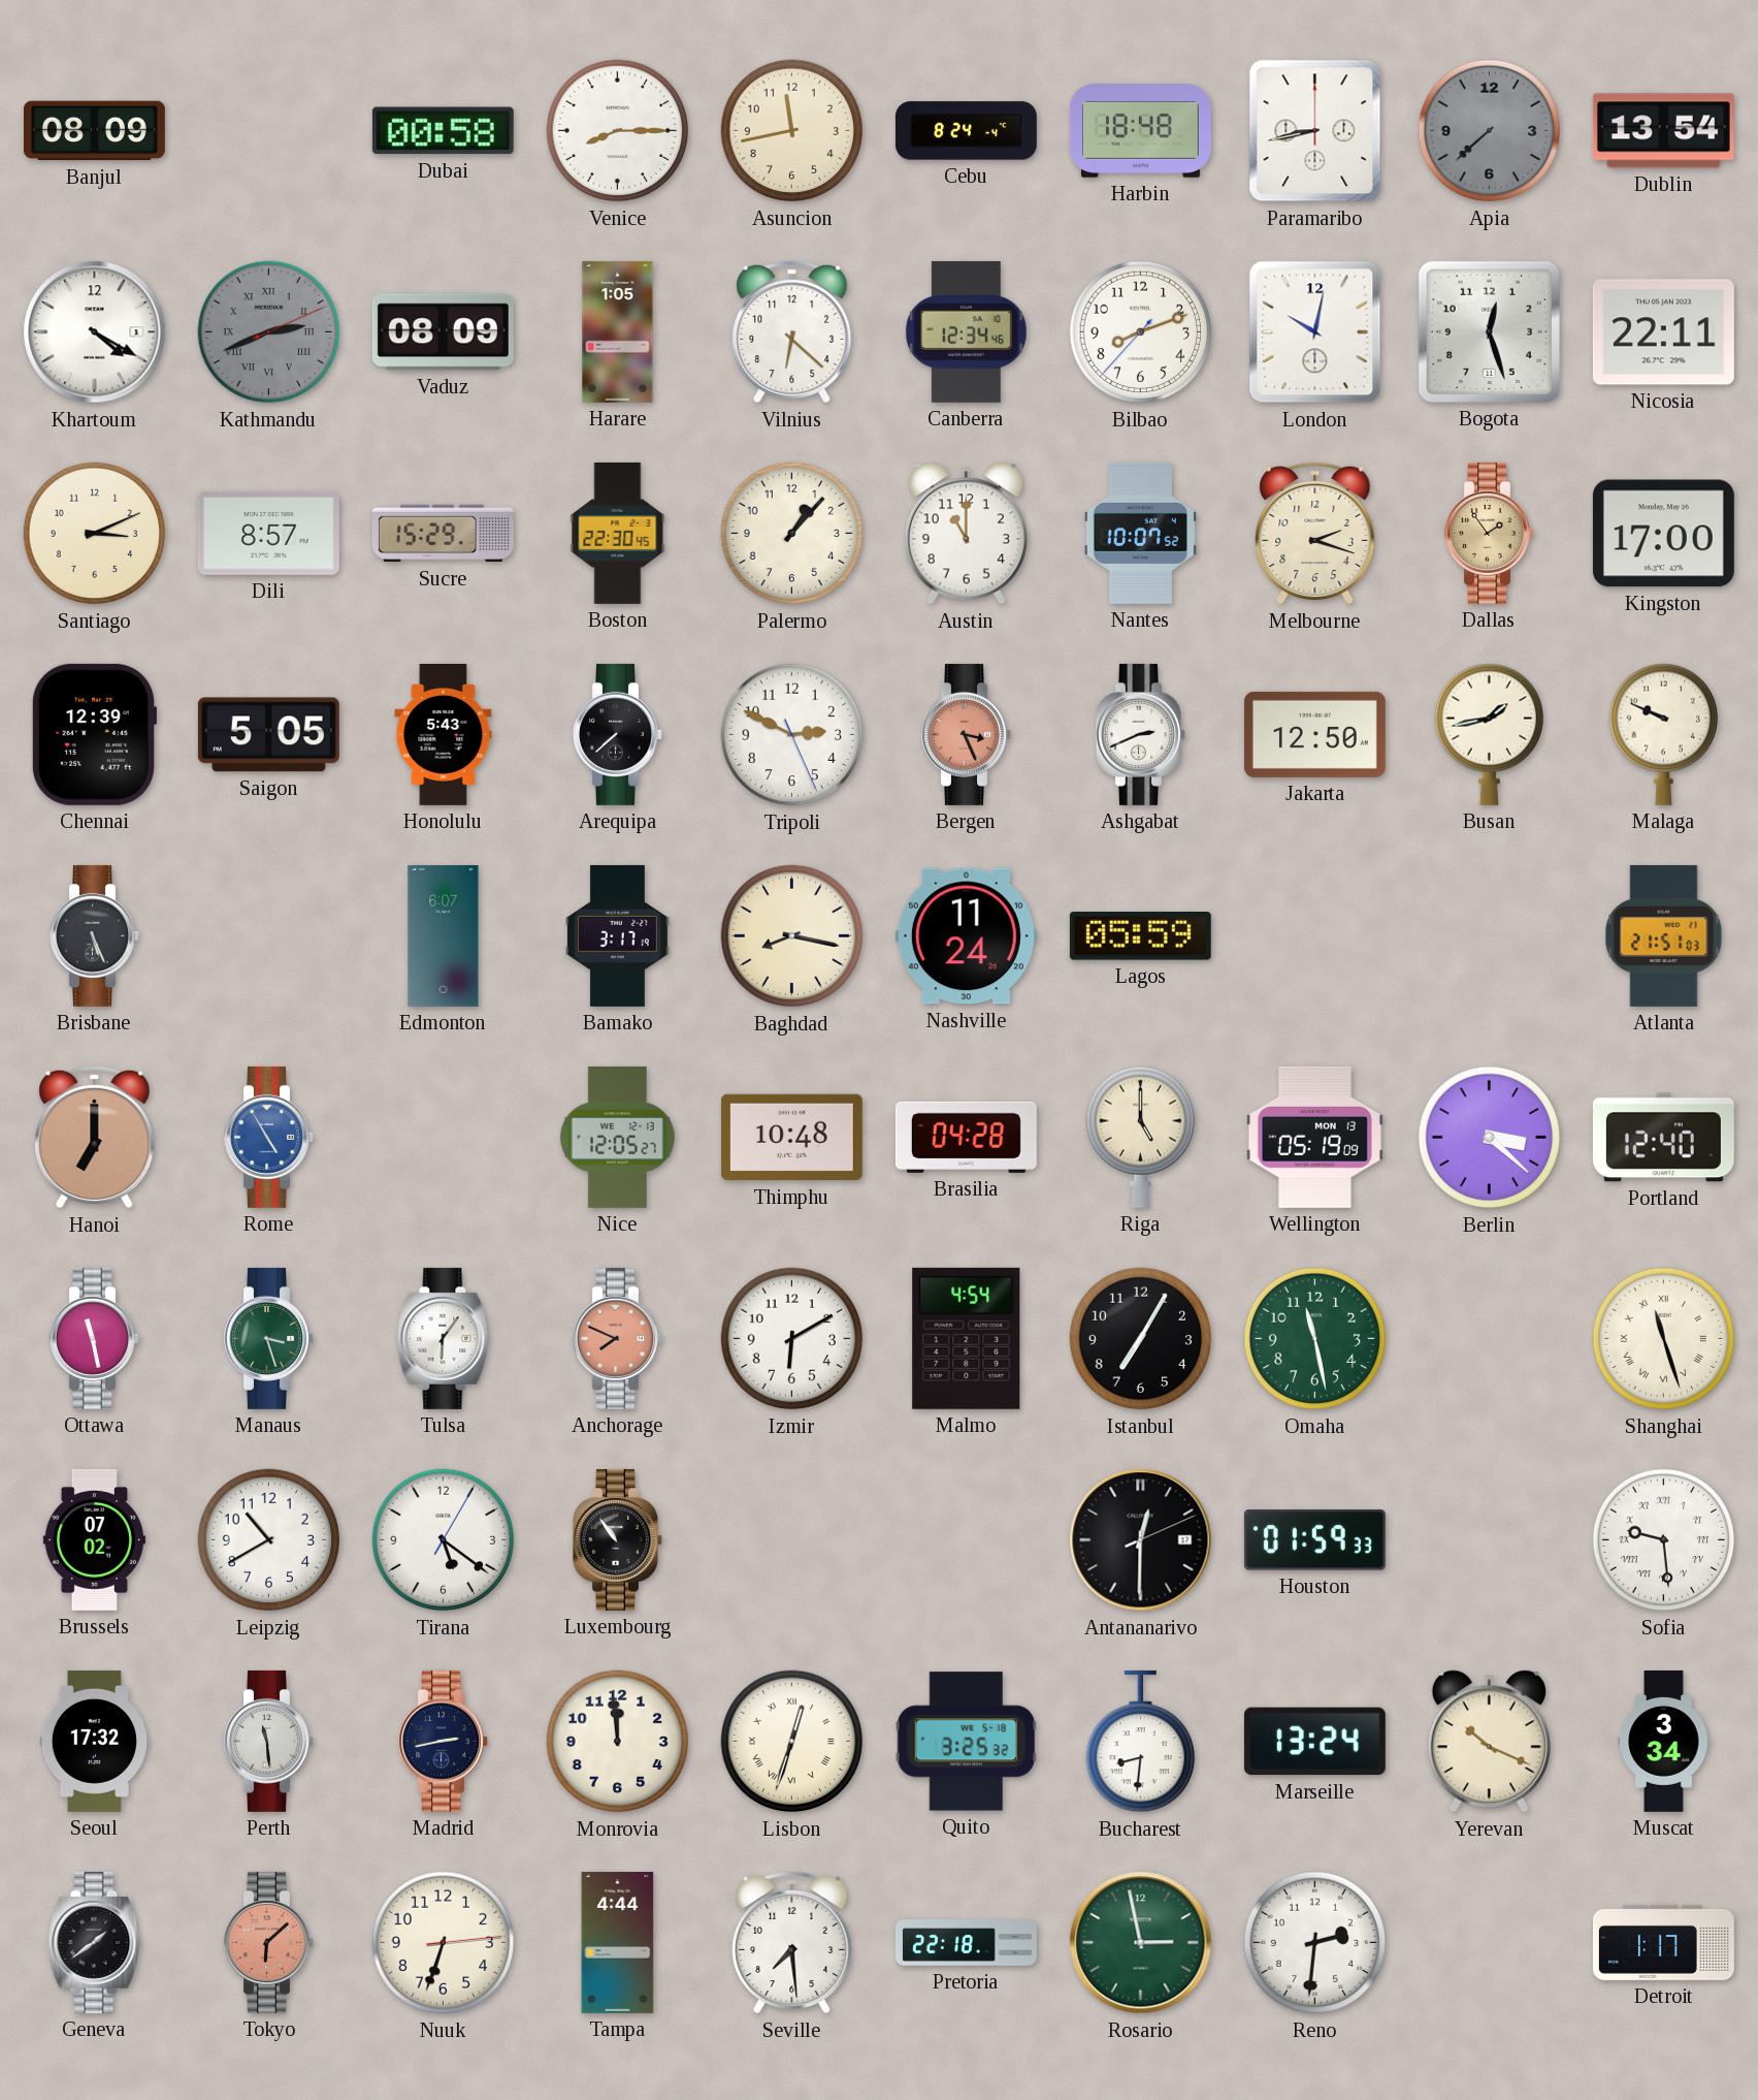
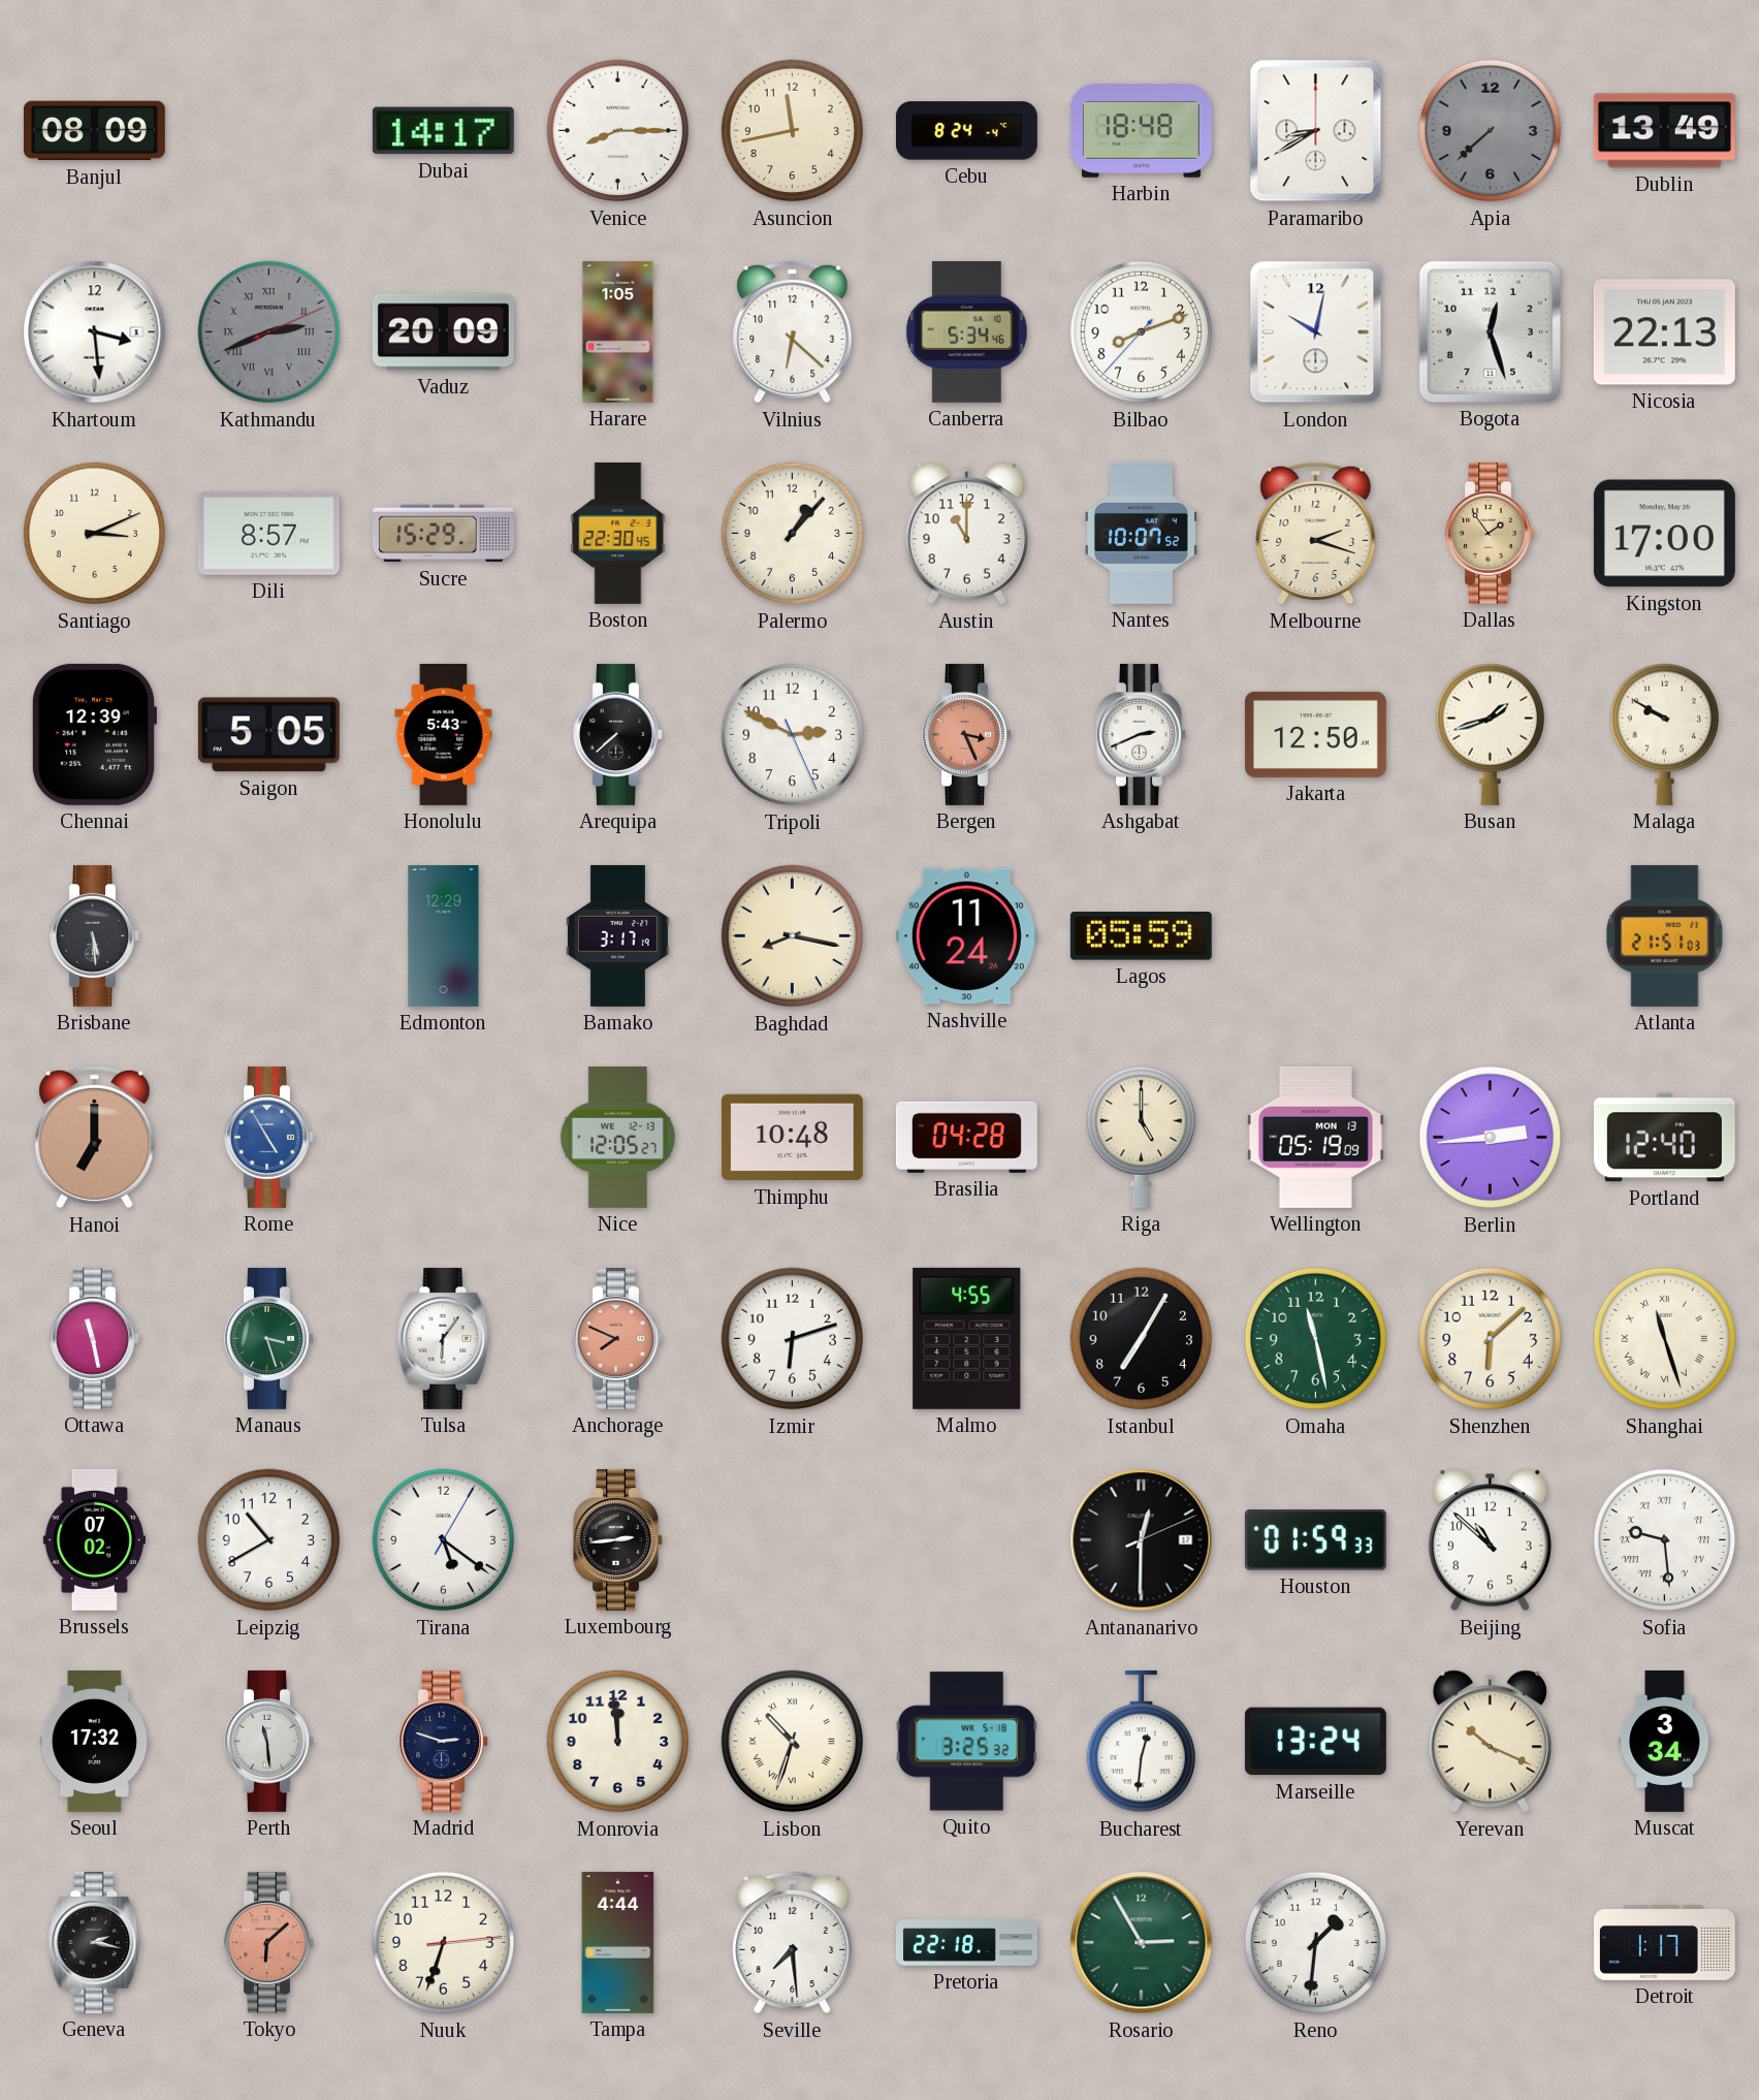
Dubai: 00:58 -> 14:17 (443, 131)
Paramaribo: 8:43 -> 8:40 (1316, 131)
Dublin: 13:54 -> 13:49 (1664, 131)
Khartoum: 4:20 -> 3:29 (95, 332)
Vaduz: 08:09 -> 20:09 (443, 332)
Canberra: 12:34 -> 5:34 (966, 331)
Nicosia: 22:11 -> 22:13 (1664, 332)
Busan: 1:43 -> 1:42 (1490, 734)
Malaga: 9:49 -> 9:50 (1664, 734)
Brisbane: 5:26 -> 5:29 (95, 935)
Edmonton: 6:07 -> 12:29 (444, 935)
Berlin: 3:22 -> 2:44 (1491, 1138)
Izmir: 6:10 -> 6:12 (793, 1339)
Malmo: 4:54 -> 4:55 (967, 1338)
Shenzhen: none -> 6:08 (1491, 1339)
Luxembourg: 10:54 -> 2:44 (618, 1539)
Beijing: none -> 10:52 (1490, 1540)
Madrid: 2:43 -> 2:48 (444, 1741)
Lisbon: 12:33 -> 10:33 (793, 1742)
Bucharest: 8:31 -> 12:31 (1141, 1742)
Geneva: 1:39 -> 2:17 (95, 1942)
Rosario: 2:58 -> 2:55 (1142, 1943)
Reno: 2:31 -> 1:31 (1316, 1943)
